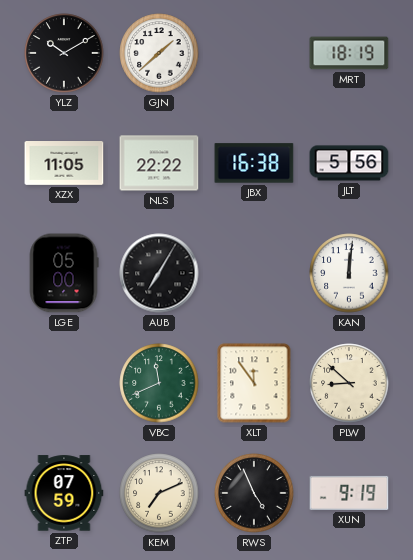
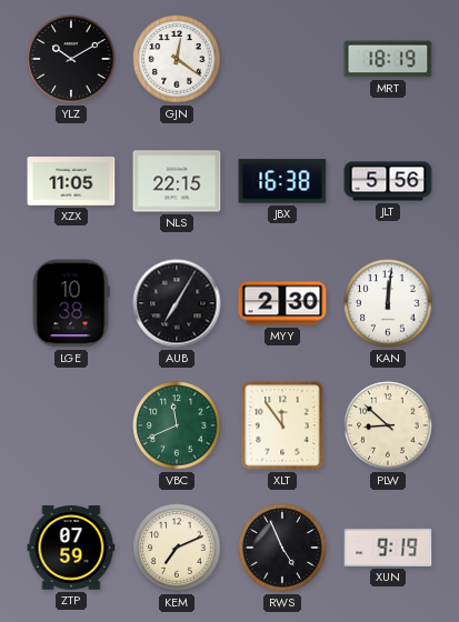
GJN: 1:38 -> 12:21 (177, 59)
NLS: 22:22 -> 22:15 (177, 181)
LGE: 05:00 -> 10:38 (71, 303)
MYY: none -> 2:30 (282, 303)
